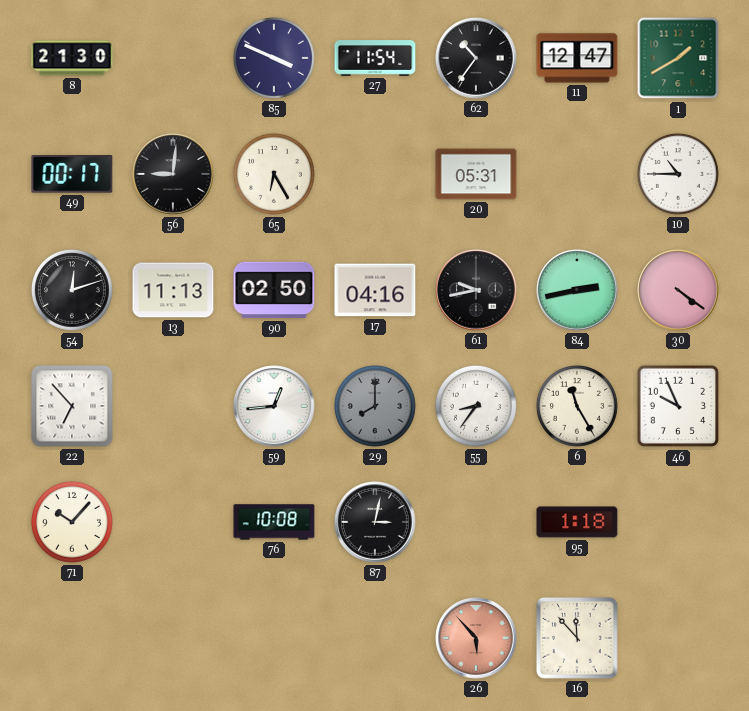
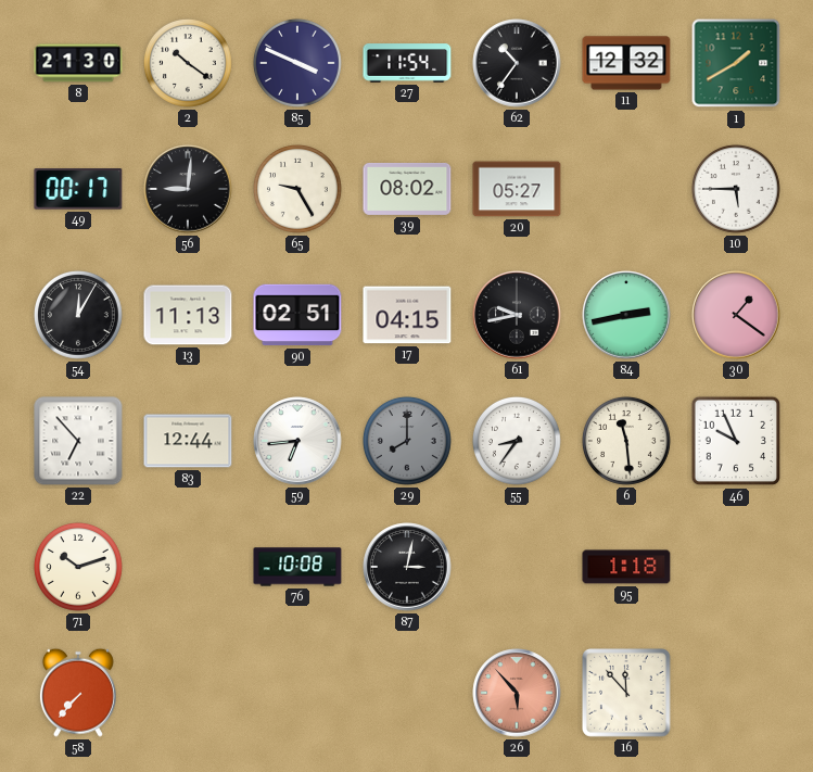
2: none -> 10:21 (188, 63)
11: 12:47 -> 12:32 (626, 63)
65: 6:25 -> 9:25 (297, 189)
39: none -> 08:02 (407, 189)
20: 05:31 -> 05:27 (517, 189)
10: 10:45 -> 5:45 (736, 189)
54: 12:12 -> 12:05 (78, 315)
90: 02:50 -> 02:51 (297, 315)
17: 04:16 -> 04:15 (407, 315)
30: 4:21 -> 1:21 (736, 315)
83: none -> 12:44 (188, 441)
59: 12:44 -> 6:44 (297, 441)
6: 11:25 -> 11:29 (626, 441)
71: 10:07 -> 10:12 (78, 567)
58: none -> 7:37 (78, 693)
